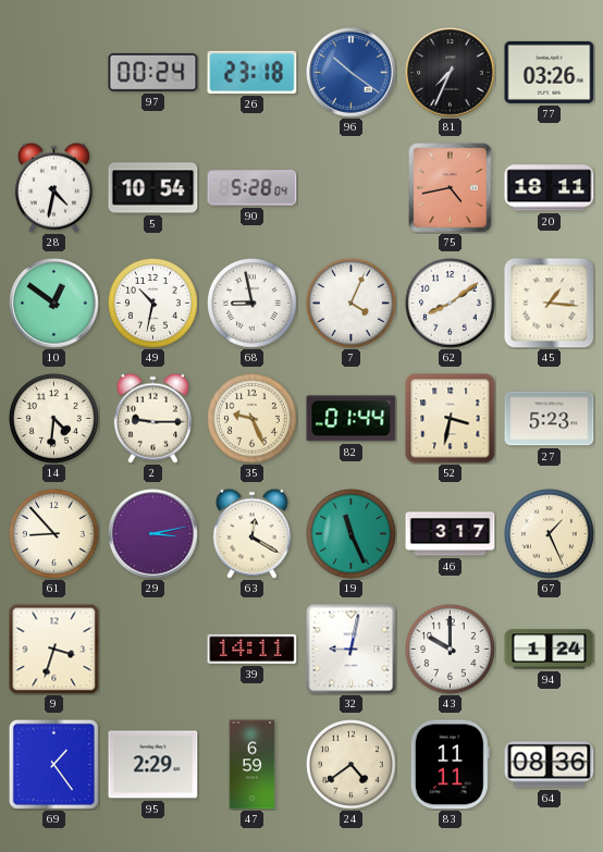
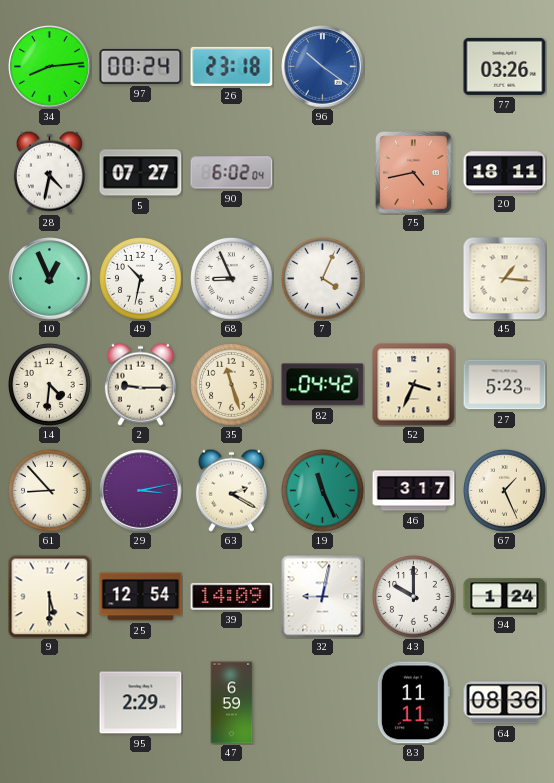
34: none -> 8:14 (50, 67)
81: 7:34 -> none (451, 73)
5: 10:54 -> 07:27 (141, 173)
90: 5:28 -> 6:02 (232, 173)
10: 12:51 -> 12:56 (50, 279)
68: 8:58 -> 8:56 (232, 279)
62: 8:09 -> none (451, 304)
35: 9:26 -> 11:27 (232, 385)
82: 01:44 -> 04:42 (323, 385)
52: 3:32 -> 3:34 (414, 385)
63: 12:20 -> 2:20 (231, 490)
9: 3:33 -> 5:30 (49, 596)
25: none -> 12:54 (141, 597)
39: 14:11 -> 14:09 (232, 596)
69: 1:24 -> none (53, 764)
24: 4:39 -> none (352, 765)
